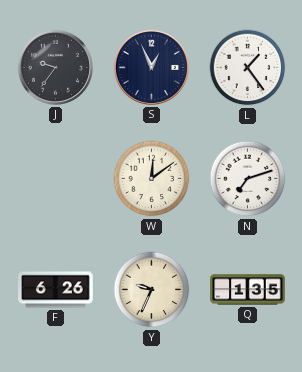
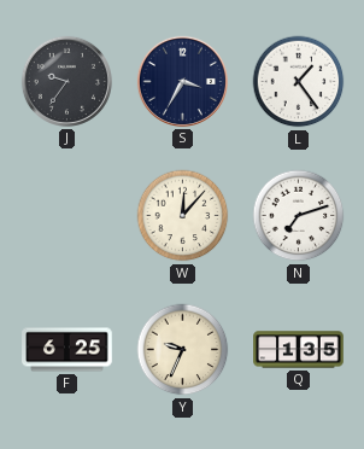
S: 12:56 -> 3:35 (182, 81)
W: 12:09 -> 12:07 (183, 216)
F: 6:26 -> 6:25 (67, 350)
